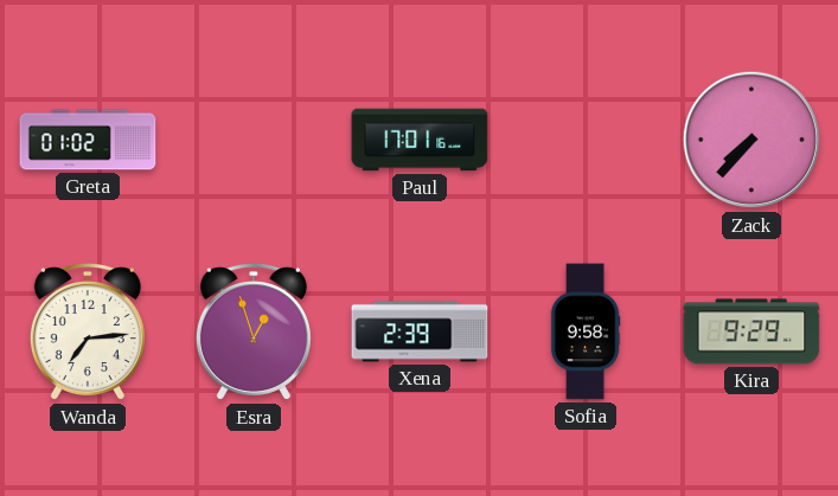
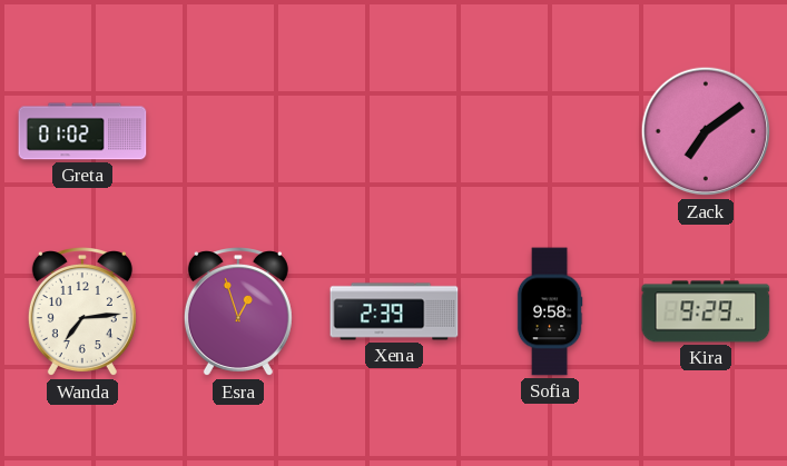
Paul: 17:01 -> none (420, 140)
Zack: 7:37 -> 7:09 (706, 131)
